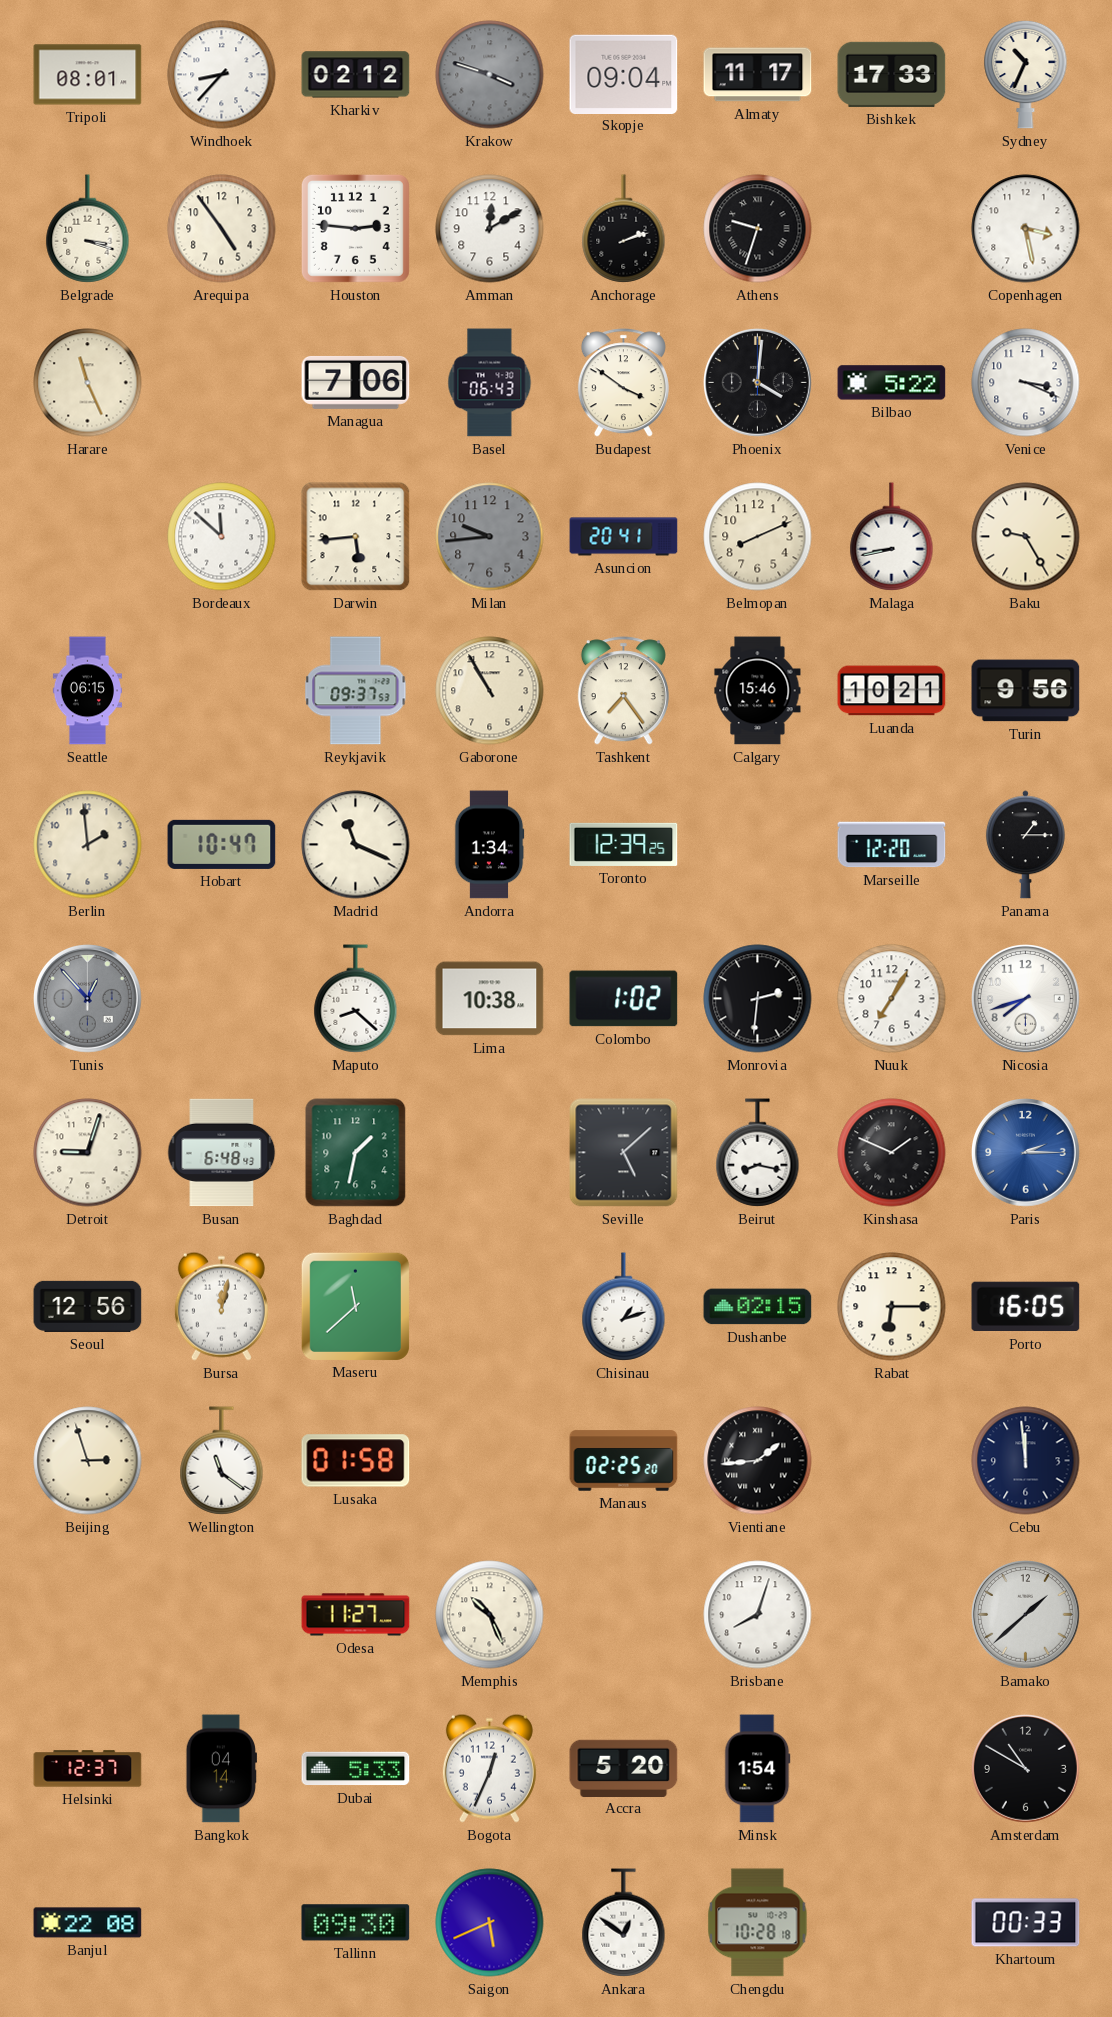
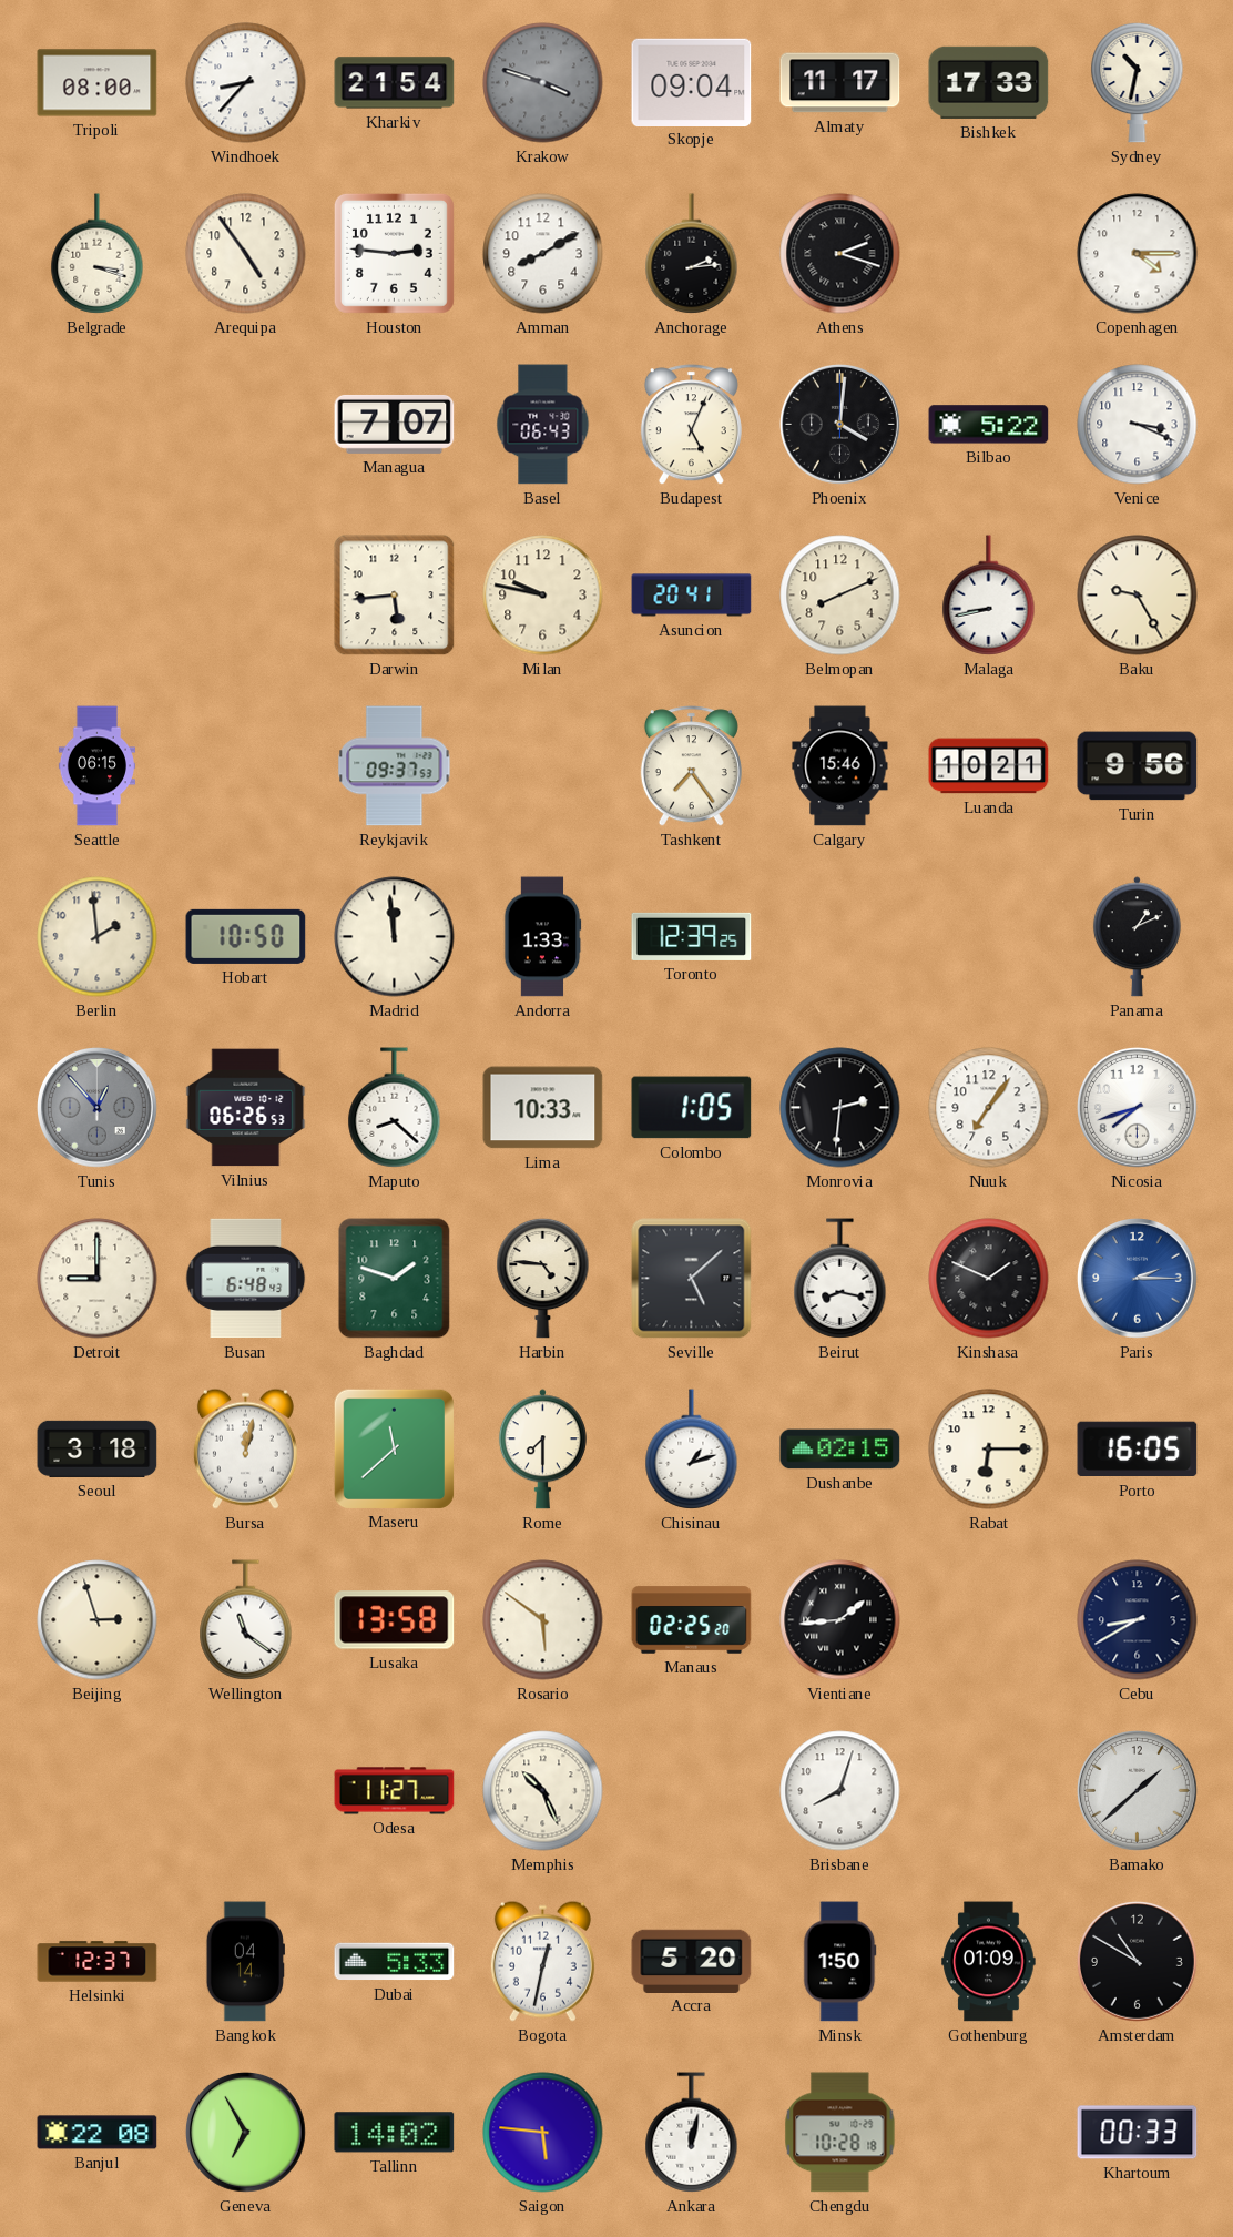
Tripoli: 08:01 -> 08:00 (98, 83)
Kharkiv: 02:12 -> 21:54 (395, 83)
Sydney: 10:34 -> 10:32 (1138, 82)
Amman: 12:10 -> 8:10 (543, 254)
Anchorage: 2:12 -> 2:14 (692, 254)
Athens: 9:33 -> 2:18 (840, 254)
Copenhagen: 3:28 -> 4:15 (1138, 254)
Harare: 11:26 -> none (88, 383)
Managua: 7:06 -> 7:07 (395, 424)
Budapest: 3:51 -> 5:04 (691, 425)
Bordeaux: 11:52 -> none (222, 537)
Milan: 9:44 -> 9:47 (543, 596)
Milan dial: grey -> cream (543, 596)
Gaborone: 10:55 -> none (490, 691)
Hobart: 10:47 -> 10:50 (246, 936)
Madrid: 11:19 -> 11:59 (395, 937)
Andorra: 1:34 -> 1:33 (542, 937)
Marseille: 12:20 -> none (892, 845)
Panama: 1:15 -> 1:11 (1137, 937)
Vilnius: none -> 06:26 (246, 1108)
Lima: 10:38 -> 10:33 (543, 1108)
Colombo: 1:02 -> 1:05 (692, 1108)
Nuuk: 7:05 -> 7:06 (989, 1108)
Detroit: 9:03 -> 9:00 (98, 1279)
Baghdad: 1:32 -> 1:48 (395, 1279)
Harbin: none -> 4:46 (543, 1278)
Seoul: 12:56 -> 3:18 (98, 1448)
Rome: none -> 7:30 (542, 1450)
Lusaka: 01:58 -> 13:58 (395, 1620)
Rosario: none -> 5:51 (543, 1620)
Cebu: 11:59 -> 8:40 (1138, 1620)
Bogota: 12:34 -> 12:32 (542, 1961)
Minsk: 1:54 -> 1:50 (840, 1962)
Gothenburg: none -> 01:09 (989, 1962)
Geneva: none -> 6:55 (246, 2133)
Tallinn: 09:30 -> 14:02 (395, 2133)
Saigon: 5:41 -> 5:46 (543, 2133)
Ankara: 12:51 -> 12:02 (692, 2133)
